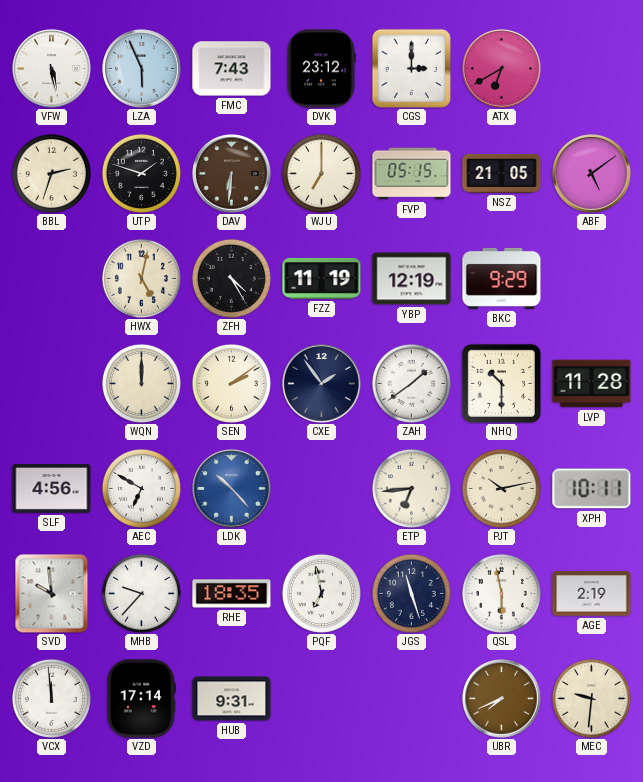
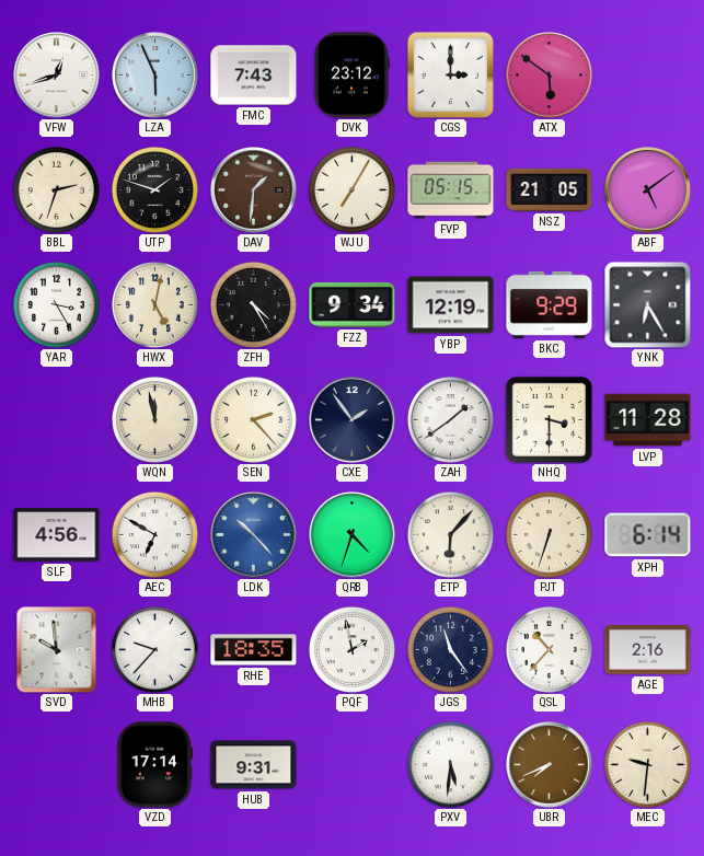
VFW: 5:28 -> 12:42 (57, 76)
ATX: 6:40 -> 5:51 (550, 76)
DAV: 6:31 -> 1:31 (254, 190)
WJU: 7:00 -> 7:05 (351, 189)
YAR: none -> 3:25 (56, 304)
FZZ: 11:19 -> 9:34 (353, 304)
YNK: none -> 6:25 (647, 304)
WQN: 12:00 -> 11:58 (154, 419)
SEN: 2:09 -> 2:23 (253, 419)
NHQ: 10:30 -> 3:30 (549, 419)
QRB: none -> 4:33 (353, 535)
ETP: 6:44 -> 6:07 (450, 534)
PJT: 10:13 -> 6:33 (549, 534)
XPH: 10:11 -> 6:14 (648, 535)
PQF: 6:58 -> 1:58 (351, 649)
JGS: 11:27 -> 11:24 (450, 649)
QSL: 5:58 -> 10:37 (549, 649)
AGE: 2:19 -> 2:16 (648, 650)
VCX: 11:59 -> none (51, 698)
PXV: none -> 5:31 (450, 764)
